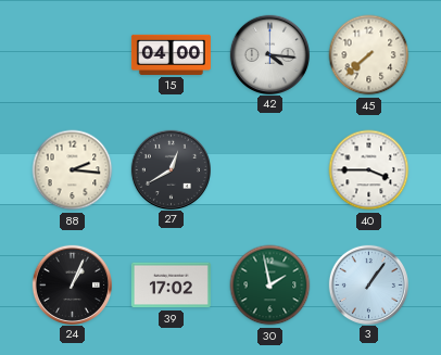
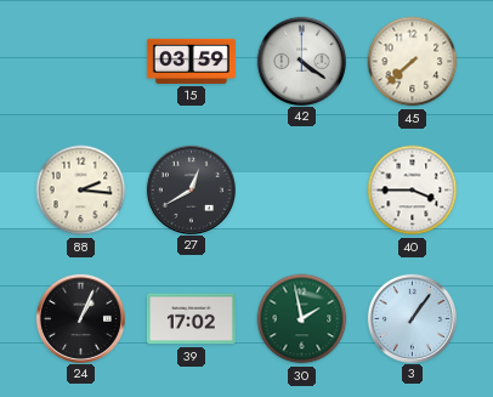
15: 04:00 -> 03:59 (191, 61)
42: 4:16 -> 4:21 (301, 61)
